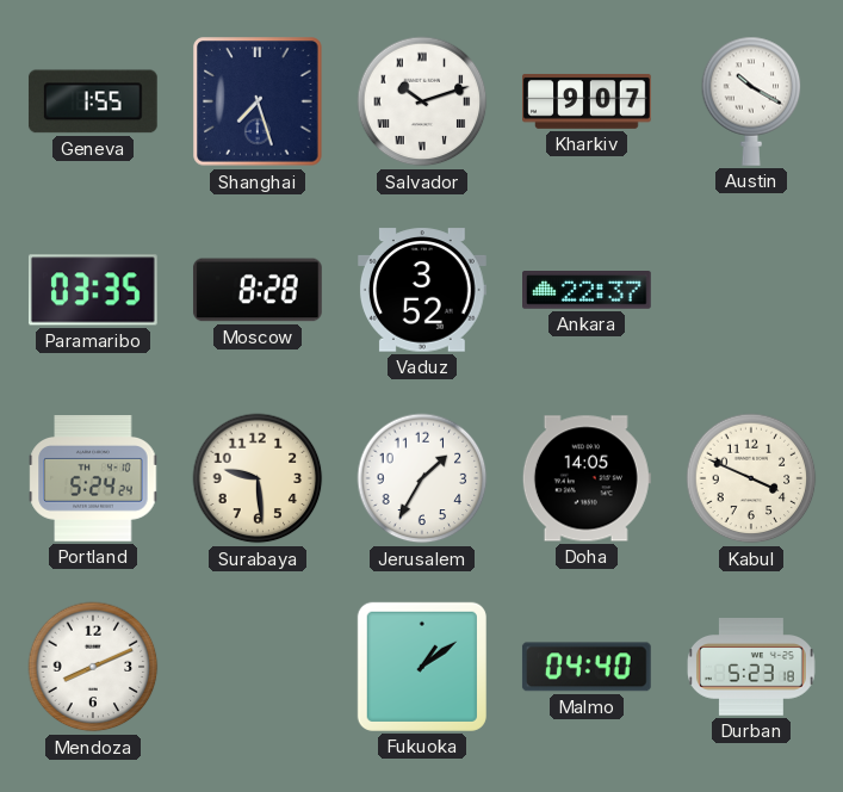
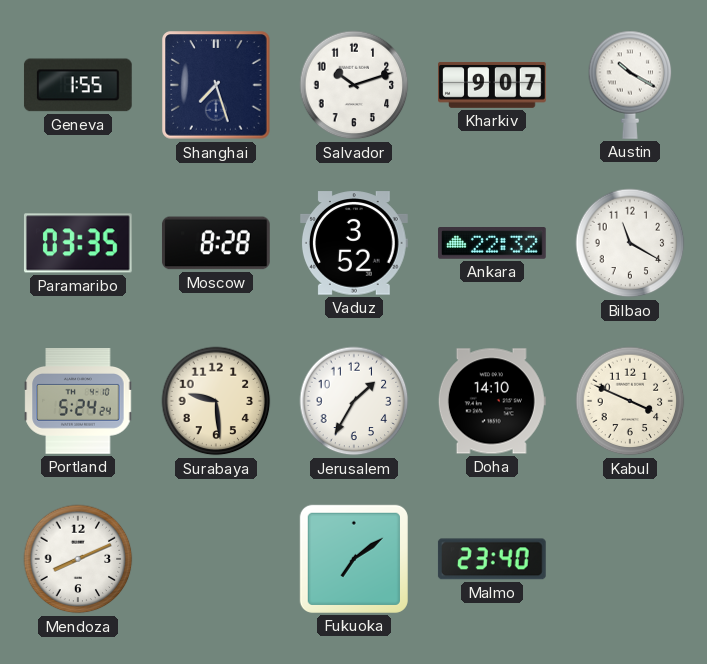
Salvador numerals: Roman -> Arabic (354, 85)
Ankara: 22:37 -> 22:32 (493, 244)
Bilbao: none -> 11:20 (630, 243)
Doha: 14:05 -> 14:10 (492, 401)
Fukuoka: 1:09 -> 7:09 (354, 559)
Malmo: 04:40 -> 23:40 (492, 559)
Durban: 5:23 -> none (751, 667)
